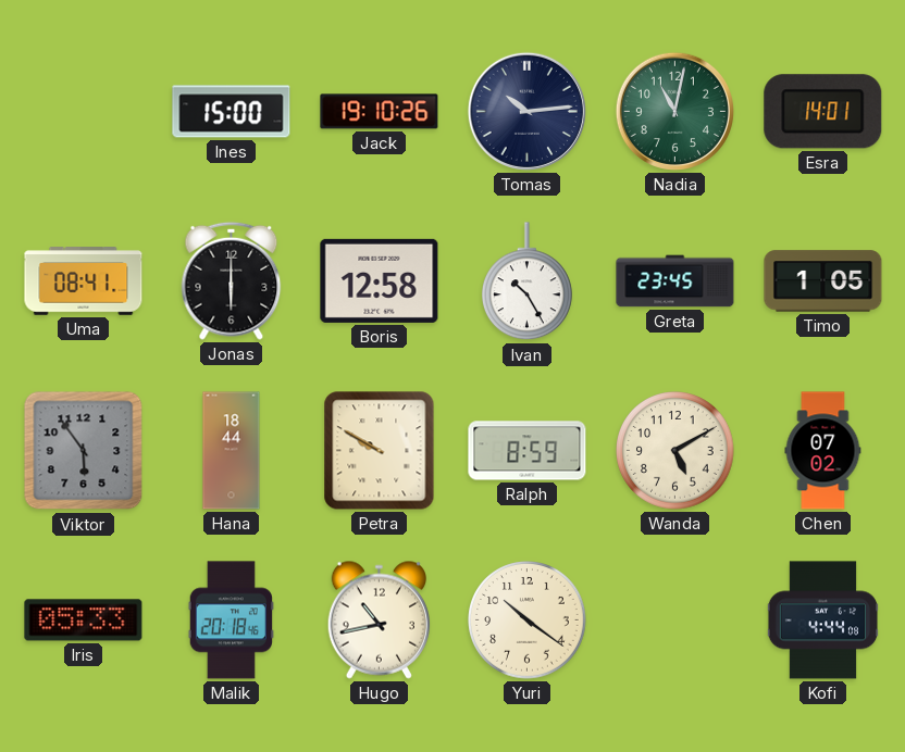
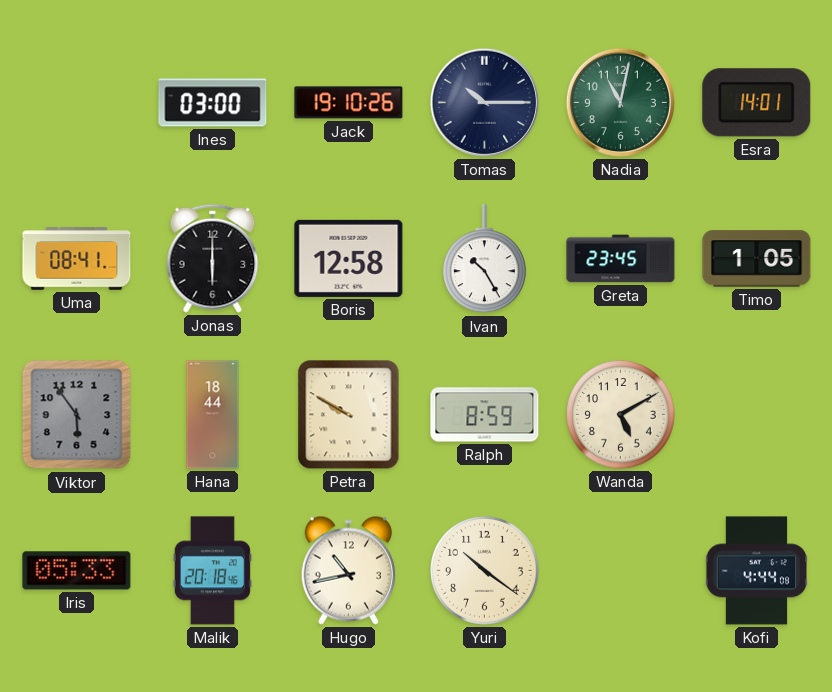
Ines: 15:00 -> 03:00 (213, 103)
Tomas: 10:14 -> 10:15 (484, 102)
Chen: 07:02 -> none (823, 451)
